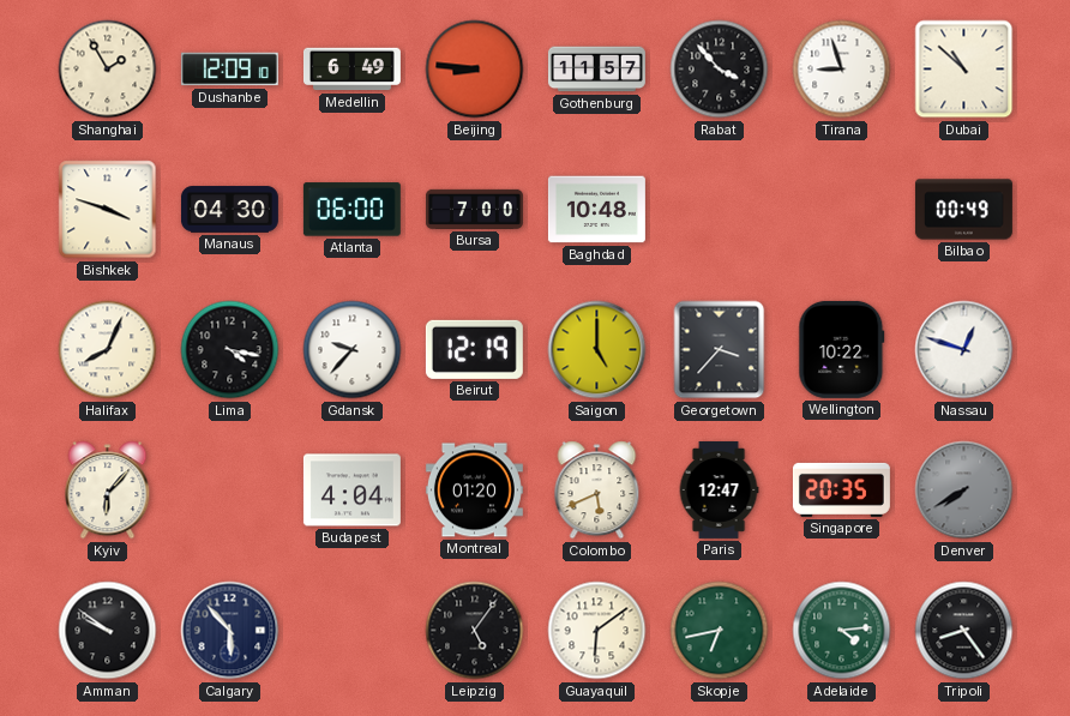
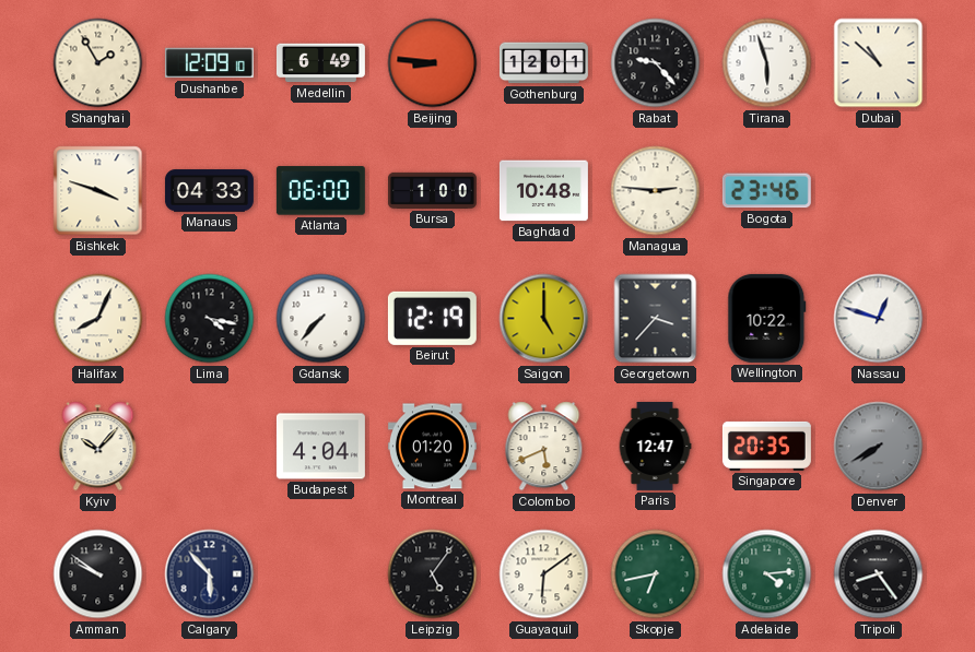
Gothenburg: 11:57 -> 12:01 (543, 63)
Rabat: 3:53 -> 9:23 (656, 63)
Tirana: 8:57 -> 5:57 (767, 63)
Manaus: 04:30 -> 04:33 (209, 191)
Bursa: 7:00 -> 1:00 (432, 190)
Managua: none -> 2:46 (656, 191)
Bogota: none -> 23:46 (766, 191)
Bilbao: 00:49 -> none (963, 210)
Gdansk: 9:37 -> 7:37 (321, 319)
Kyiv: 6:07 -> 10:07 (98, 447)
